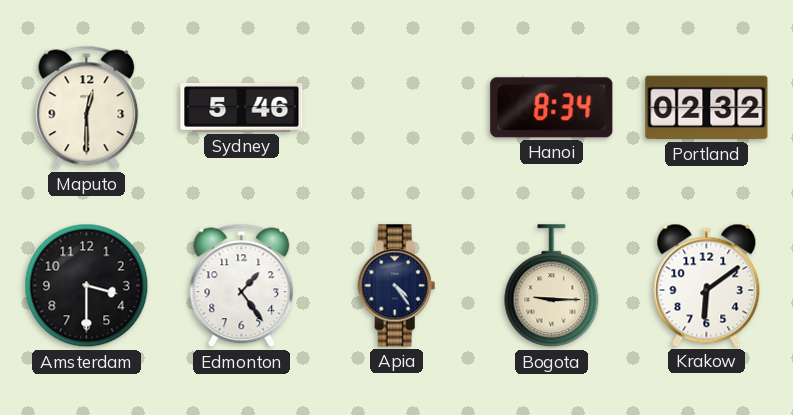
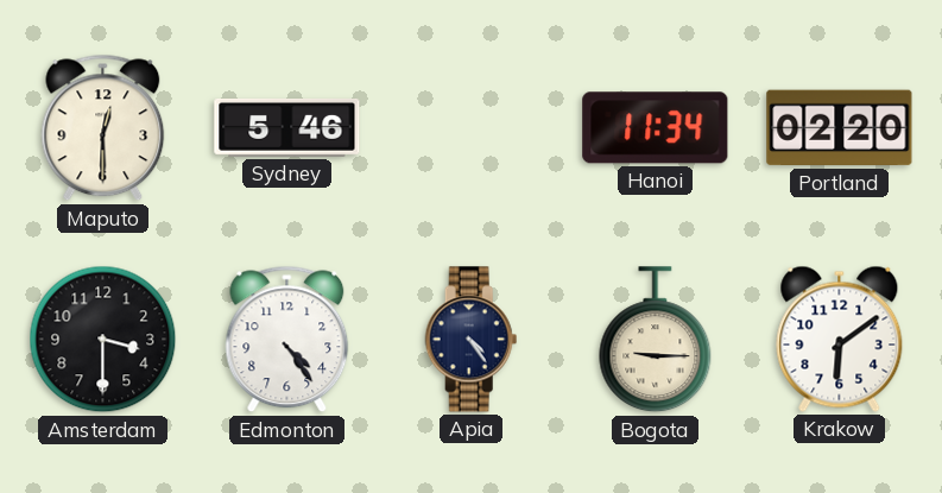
Hanoi: 8:34 -> 11:34 (656, 128)
Portland: 02:32 -> 02:20 (840, 128)
Edmonton: 1:24 -> 4:24 (287, 340)
